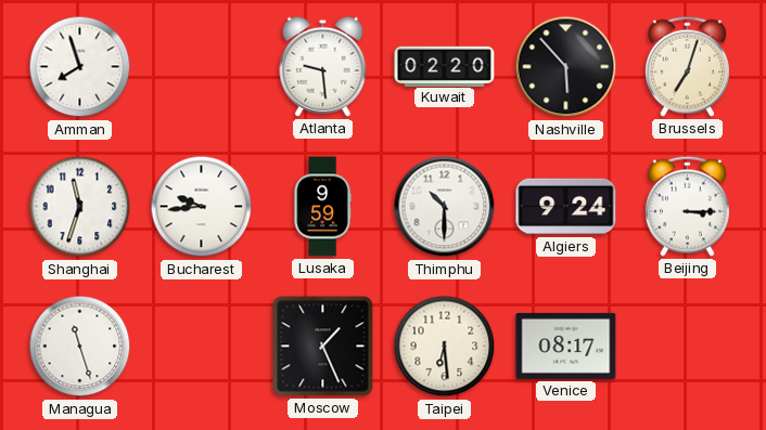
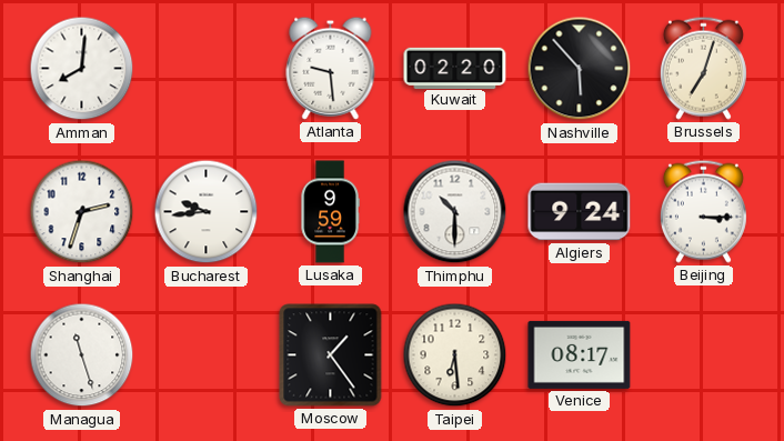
Amman: 7:57 -> 8:01 (82, 69)
Shanghai: 11:33 -> 2:33 (82, 212)
Moscow: 1:26 -> 1:24 (331, 355)
